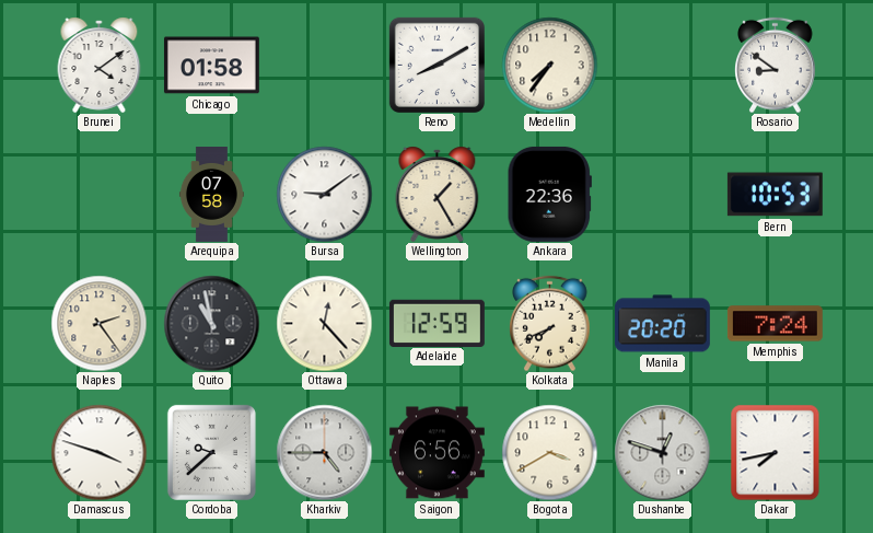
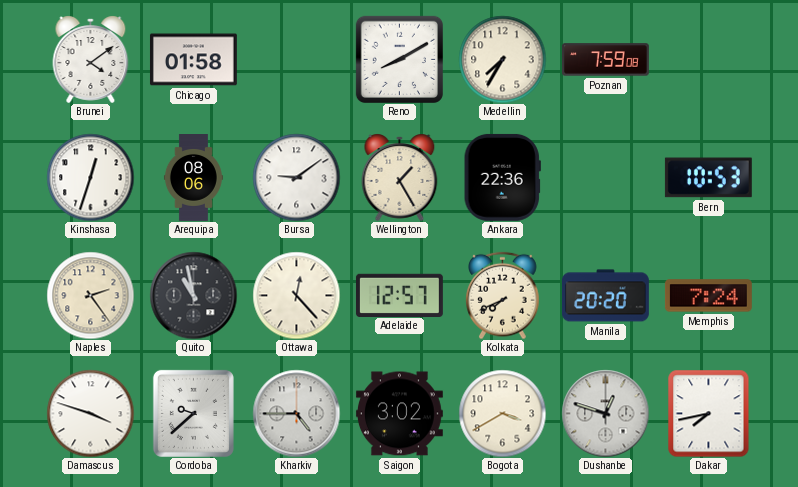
Medellin: 7:36 -> 7:35 (502, 59)
Poznan: none -> 7:59 (605, 60)
Rosario: 8:51 -> none (776, 65)
Kinshasa: none -> 12:33 (90, 177)
Arequipa: 07:58 -> 08:06 (193, 178)
Adelaide: 12:59 -> 12:57 (399, 295)
Saigon: 6:56 -> 3:02 (399, 414)
